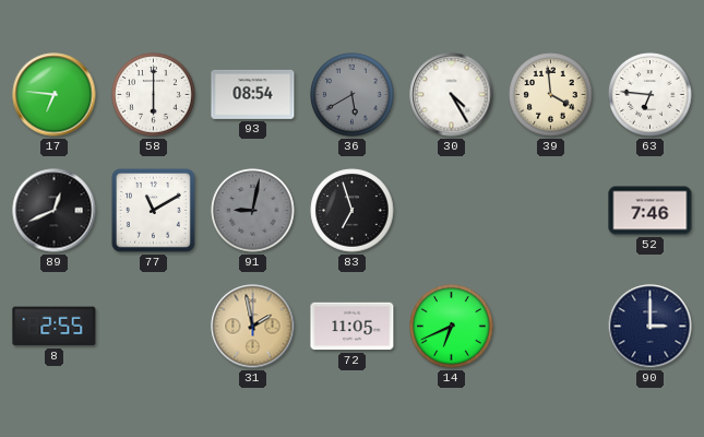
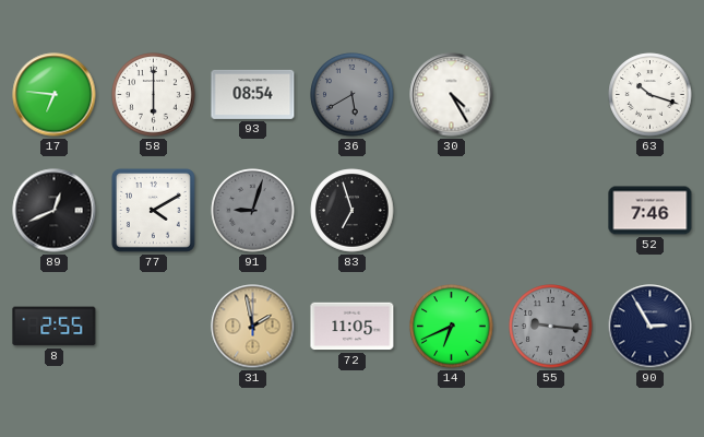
39: 3:59 -> none (551, 95)
63: 6:46 -> 10:18 (651, 95)
77: 11:10 -> 4:10 (153, 210)
91: 9:02 -> 9:03 (253, 211)
55: none -> 9:16 (551, 327)
90: 3:00 -> 2:55 (651, 327)
